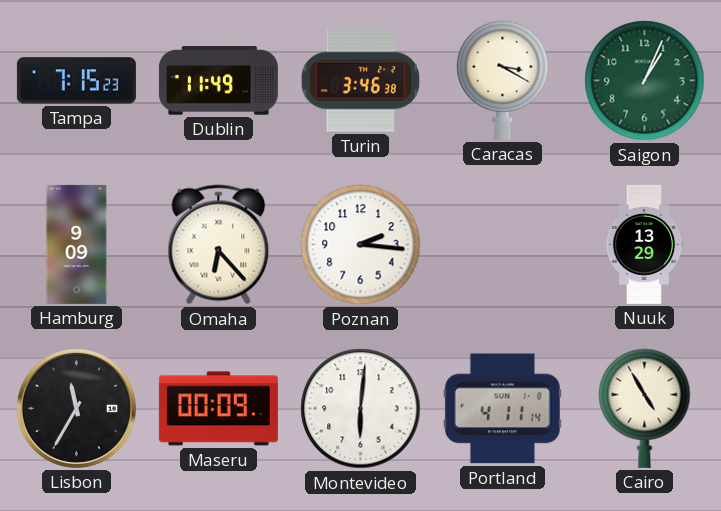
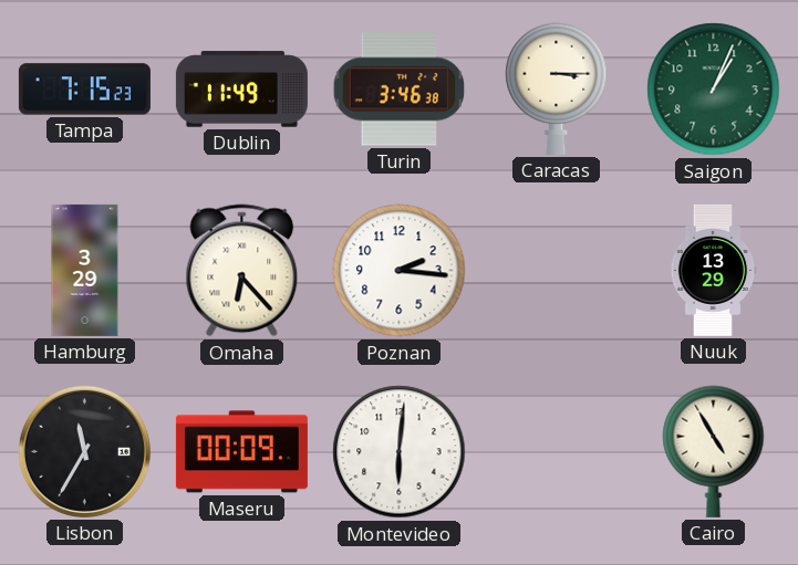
Caracas: 3:20 -> 3:15 (557, 88)
Hamburg: 9:09 -> 3:29 (85, 270)
Portland: 4:11 -> none (502, 409)
